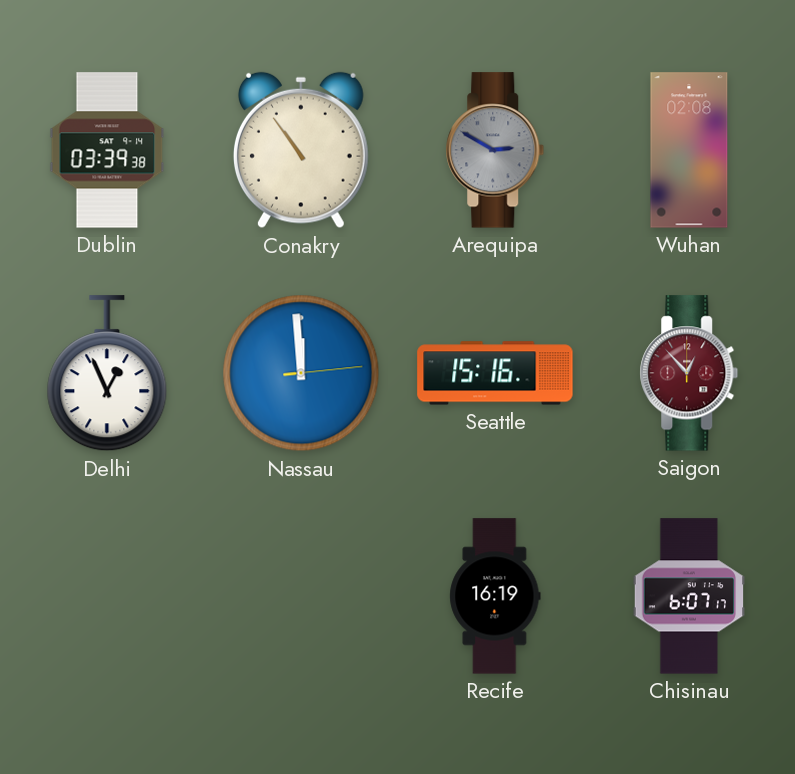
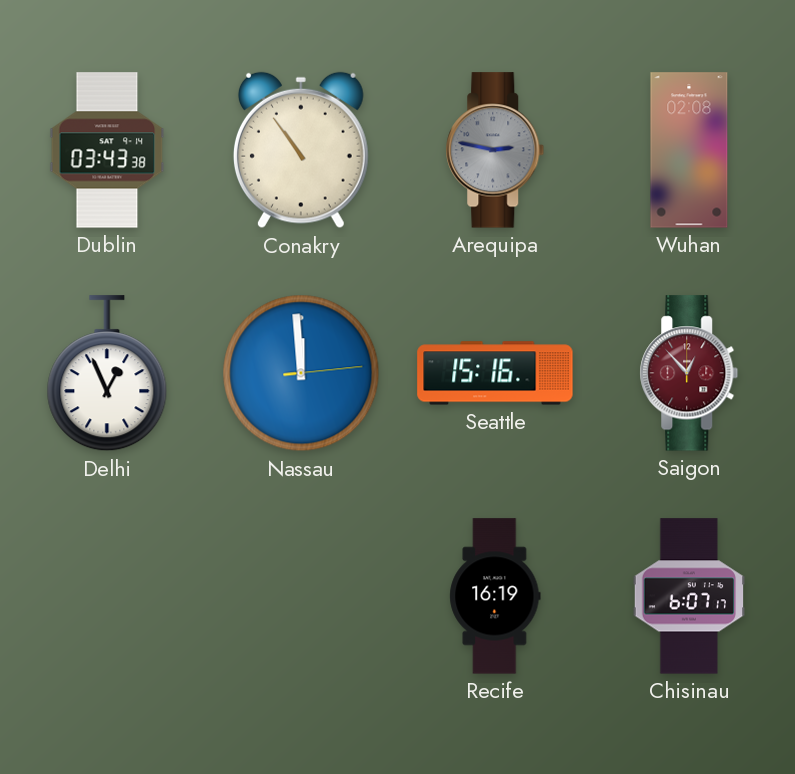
Dublin: 03:39 -> 03:43 (107, 150)
Arequipa: 2:50 -> 2:47 (495, 150)
